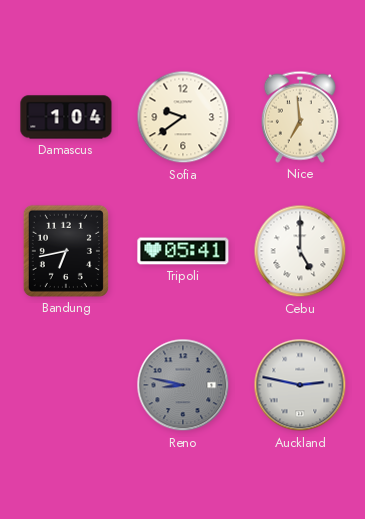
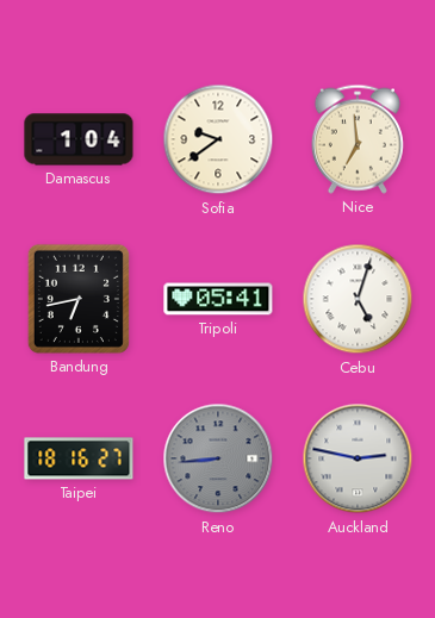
Cebu: 5:00 -> 5:03 (358, 299)
Taipei: none -> 18:16 (79, 458)
Reno: 8:47 -> 8:44 (218, 458)
